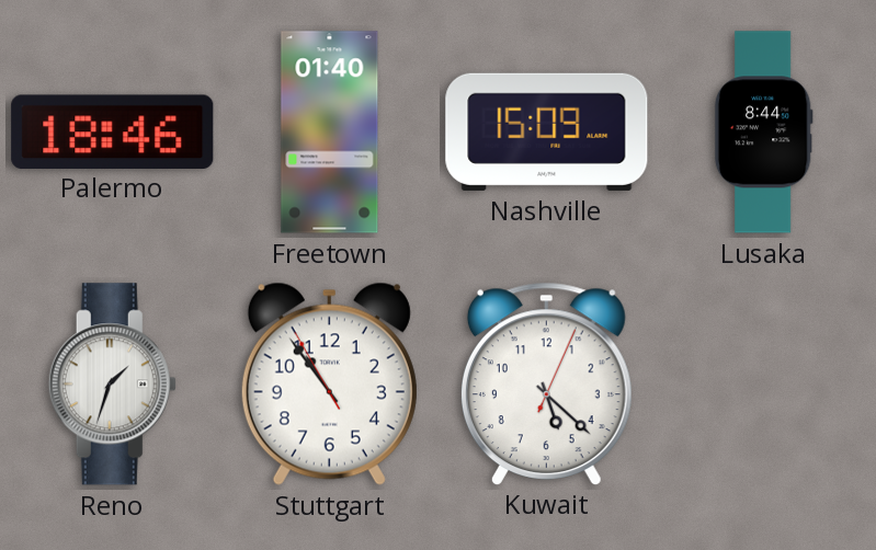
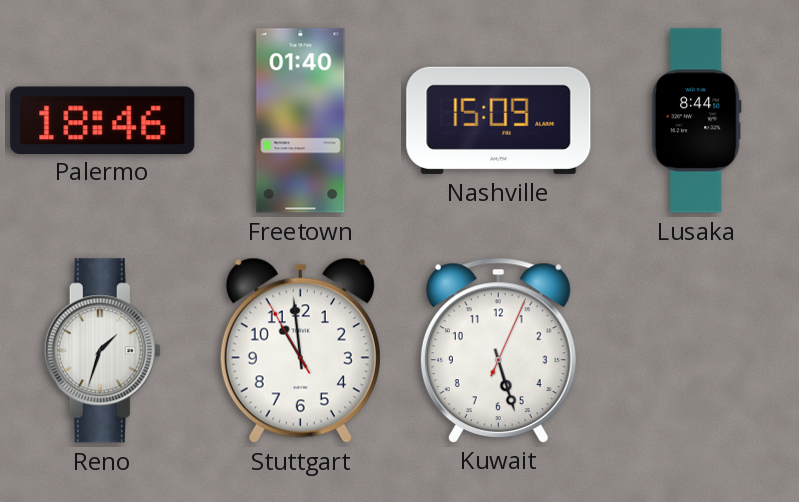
Stuttgart: 10:53 -> 10:58 (300, 350)
Kuwait: 5:22 -> 5:27 (498, 350)
